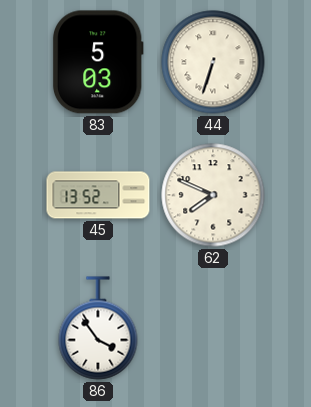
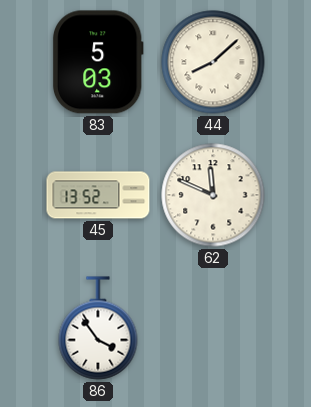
44: 6:33 -> 8:08 (213, 62)
62: 7:49 -> 11:49 (213, 195)
